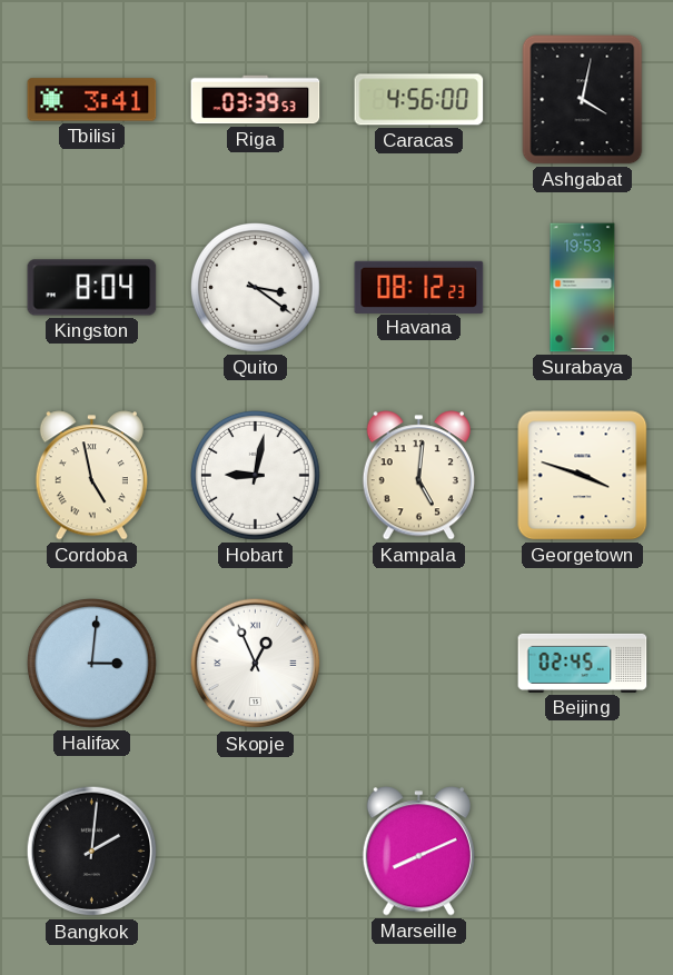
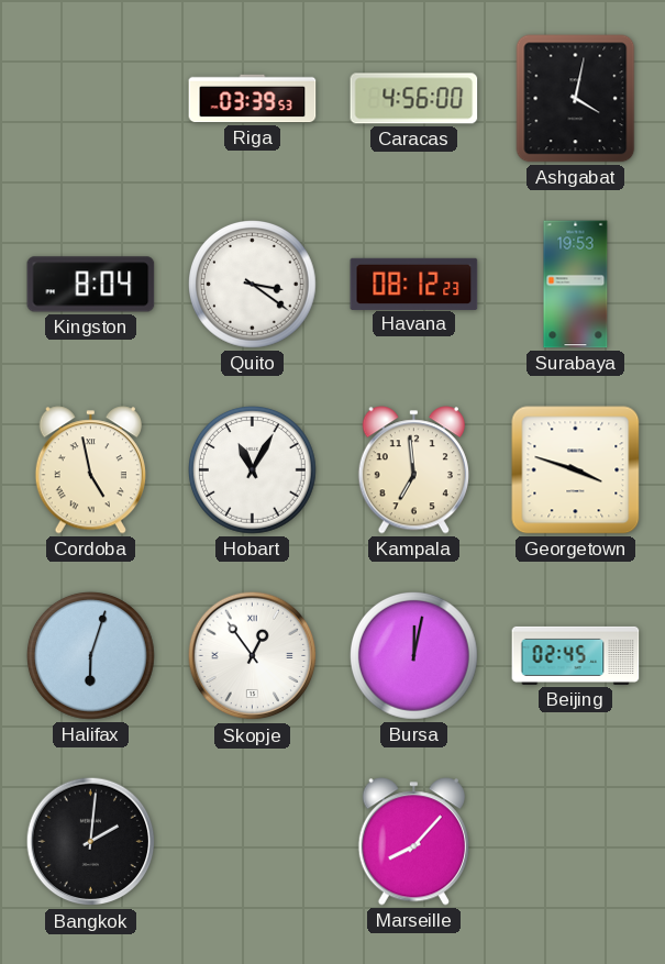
Tbilisi: 3:41 -> none (92, 100)
Hobart: 9:02 -> 11:05 (253, 470)
Kampala: 5:01 -> 6:59 (413, 470)
Halifax: 3:01 -> 6:03 (91, 656)
Skopje: 12:56 -> 12:54 (253, 656)
Bursa: none -> 12:02 (414, 656)
Marseille: 8:11 -> 8:07 (413, 842)
